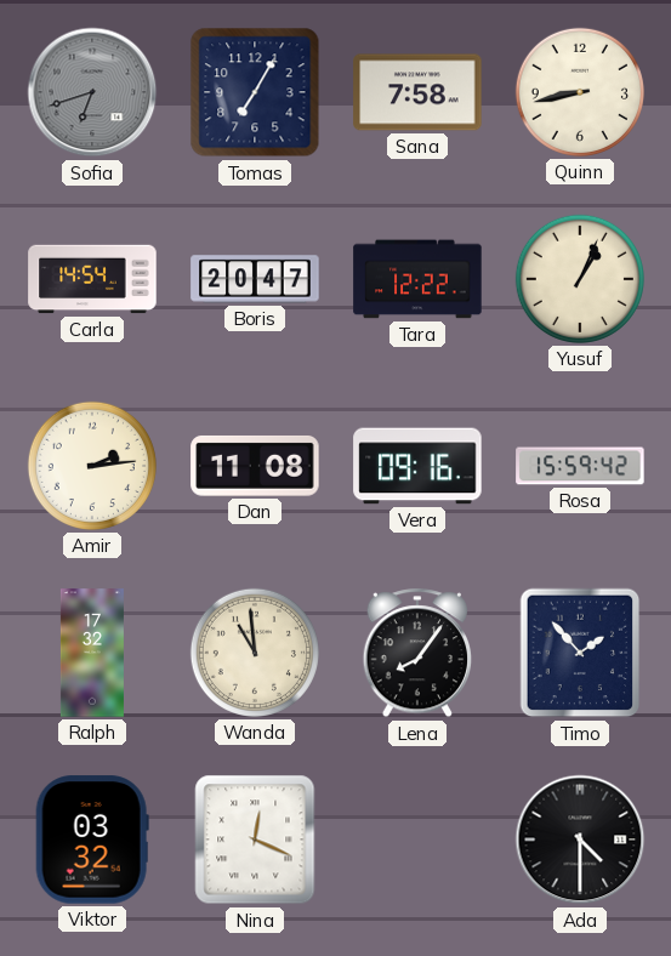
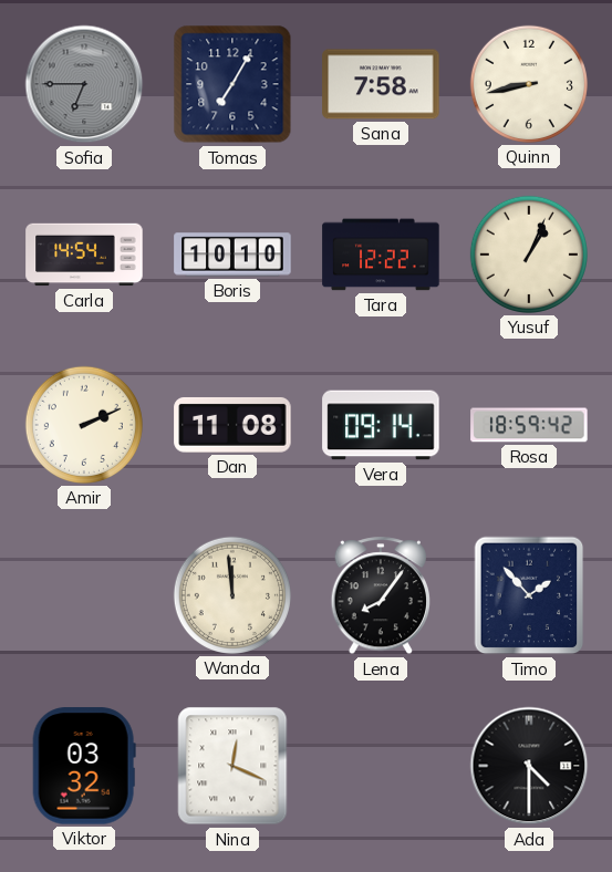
Sofia: 6:42 -> 6:45 (84, 84)
Boris: 20:47 -> 10:10 (232, 255)
Amir: 2:14 -> 2:11 (84, 425)
Vera: 09:16 -> 09:14 (381, 425)
Rosa: 15:59 -> 18:59 (529, 425)
Ralph: 17:32 -> none (92, 653)
Wanda: 10:59 -> 11:59 (232, 595)
